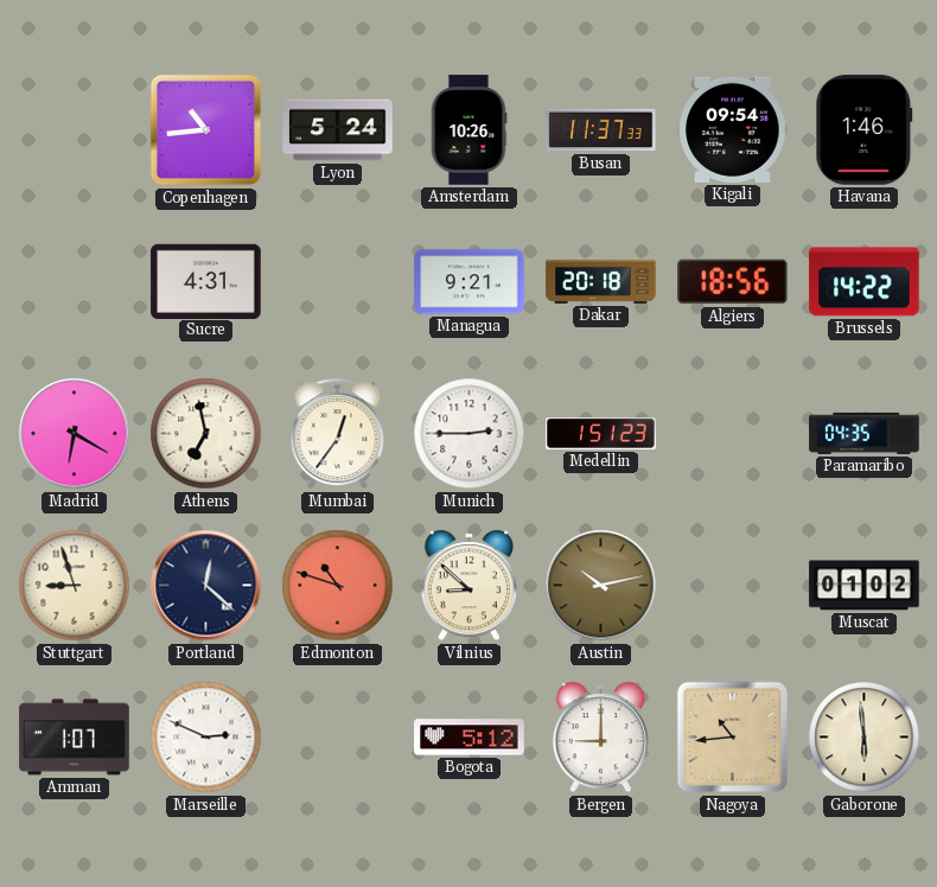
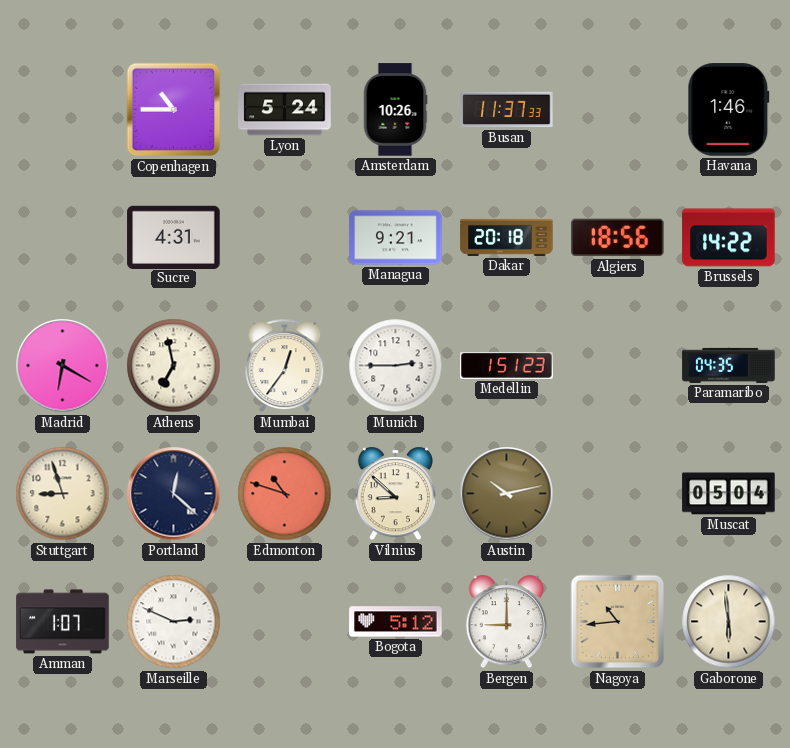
Copenhagen: 10:44 -> 10:45 (174, 110)
Kigali: 09:54 -> none (733, 129)
Muscat: 01:02 -> 05:04 (729, 494)
